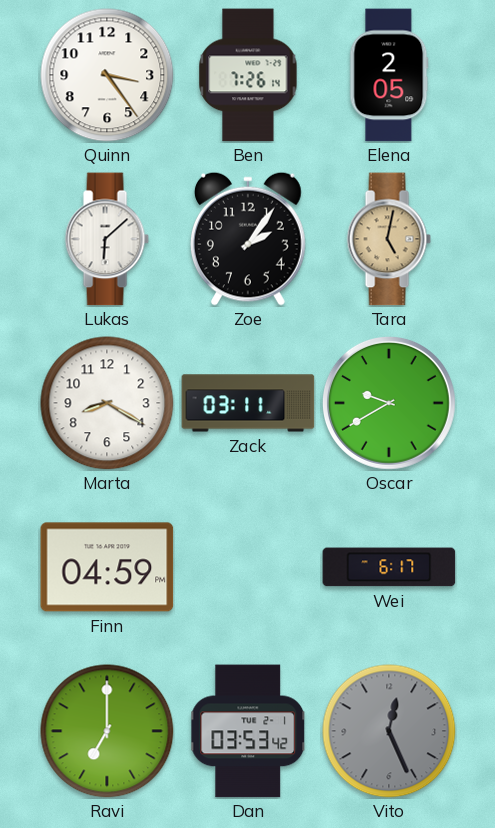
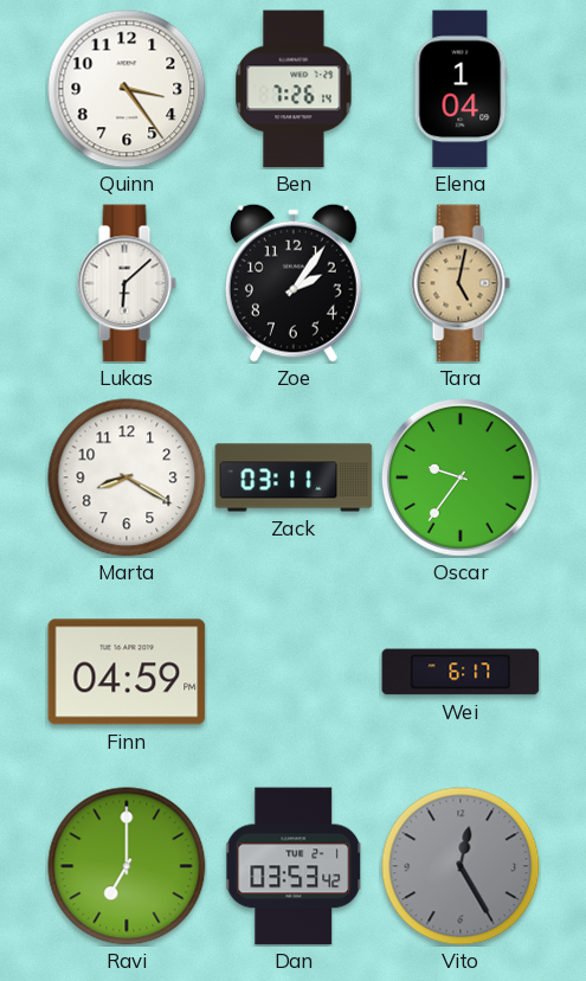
Elena: 2:05 -> 1:04 (461, 89)
Oscar: 9:40 -> 9:36 (461, 477)
Vito: 12:26 -> 12:25 (461, 866)
